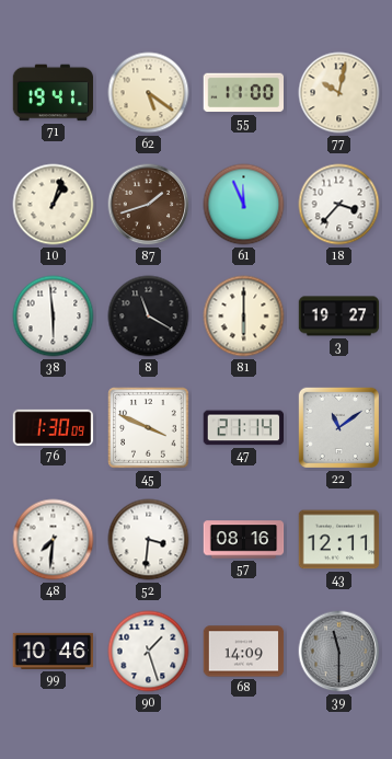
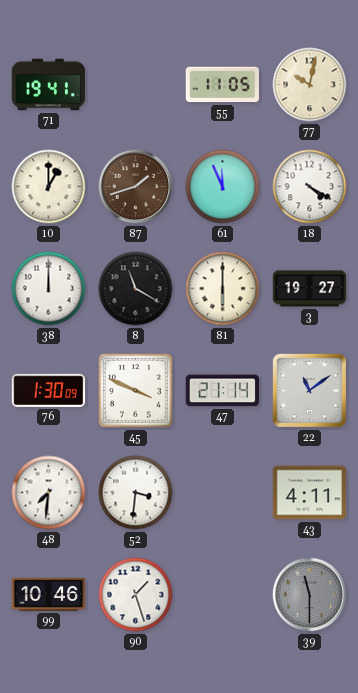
62: 5:21 -> none (149, 93)
55: 11:00 -> 11:05 (222, 85)
10: 1:03 -> 1:00 (49, 187)
18: 3:37 -> 4:20 (310, 187)
38: 5:59 -> 12:00 (49, 289)
57: 08:16 -> none (244, 540)
43: 12:11 -> 4:11 (310, 493)
68: 14:09 -> none (244, 652)
